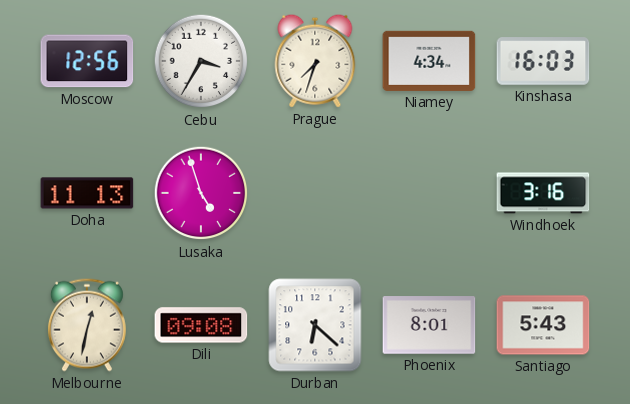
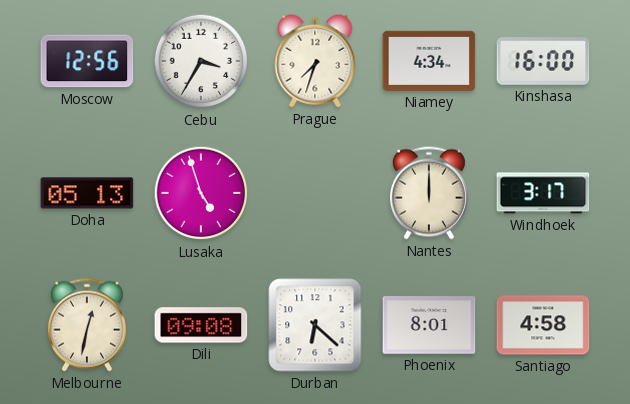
Kinshasa: 16:03 -> 16:00 (543, 61)
Doha: 11:13 -> 05:13 (87, 193)
Nantes: none -> 12:00 (429, 193)
Windhoek: 3:16 -> 3:17 (543, 193)
Santiago: 5:43 -> 4:58 (543, 325)
